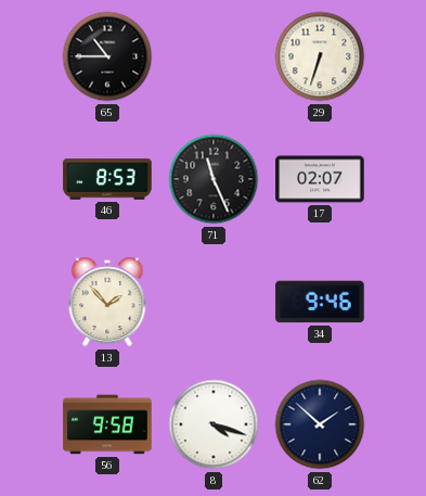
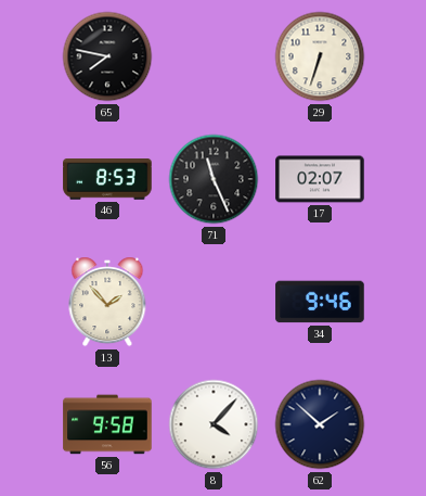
65: 10:45 -> 7:47 (107, 56)
8: 4:18 -> 4:07 (214, 424)
